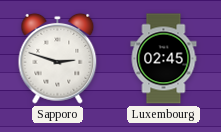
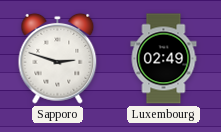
Luxembourg: 02:45 -> 02:49 (164, 59)
